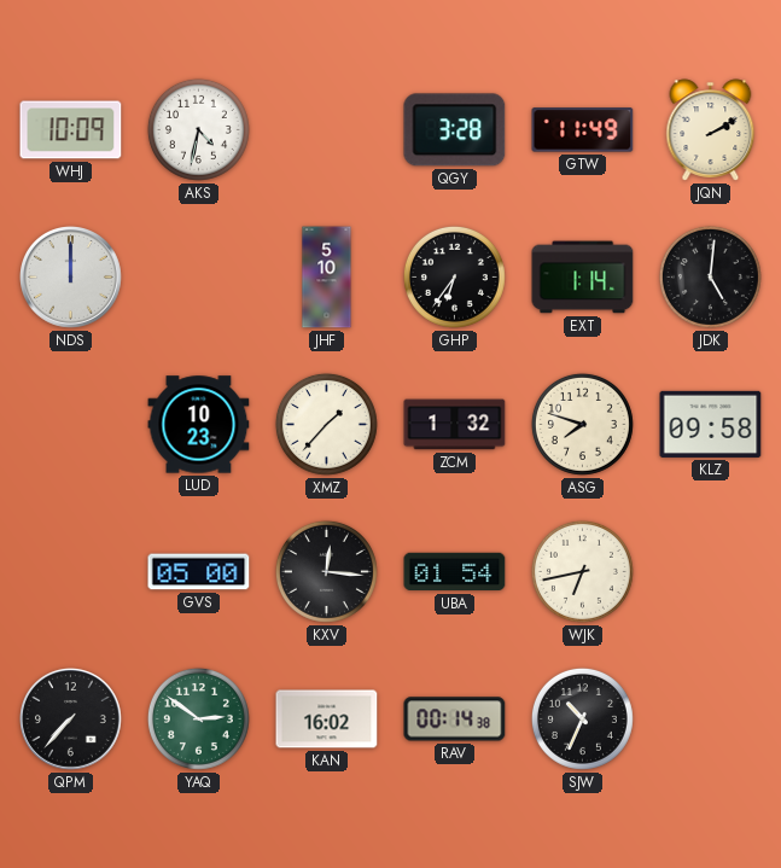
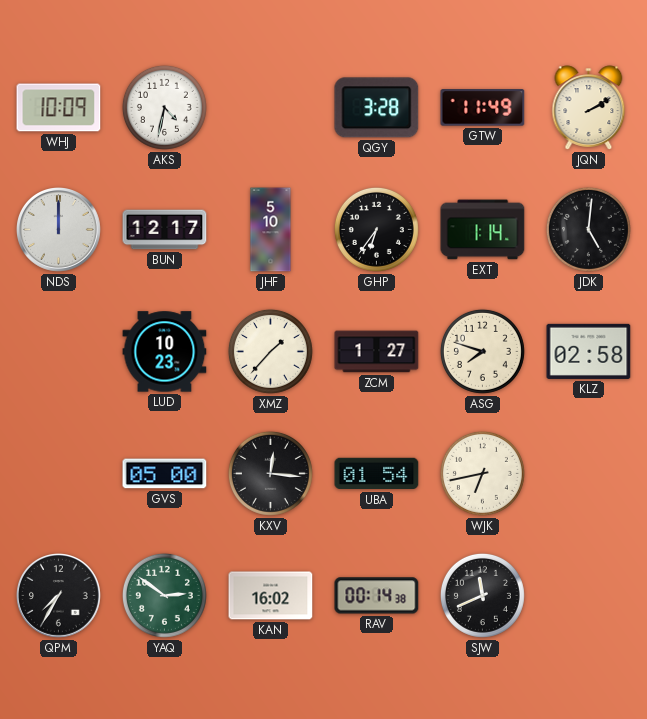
BUN: none -> 12:17 (165, 230)
ZCM: 1:32 -> 1:27 (377, 352)
KLZ: 09:58 -> 02:58 (589, 351)
QPM: 7:37 -> 7:35 (59, 596)
SJW: 10:34 -> 11:41 (482, 595)
